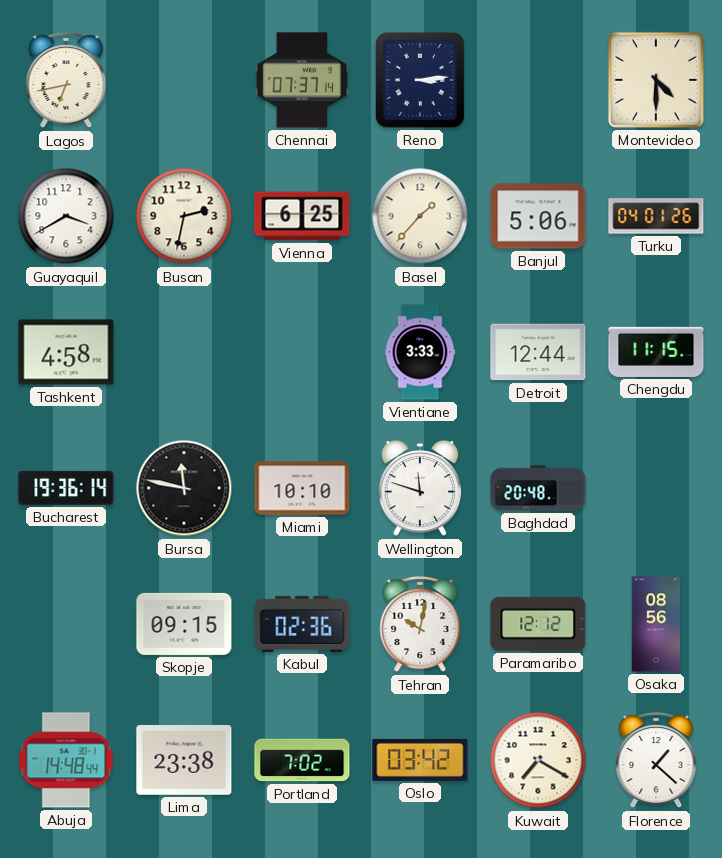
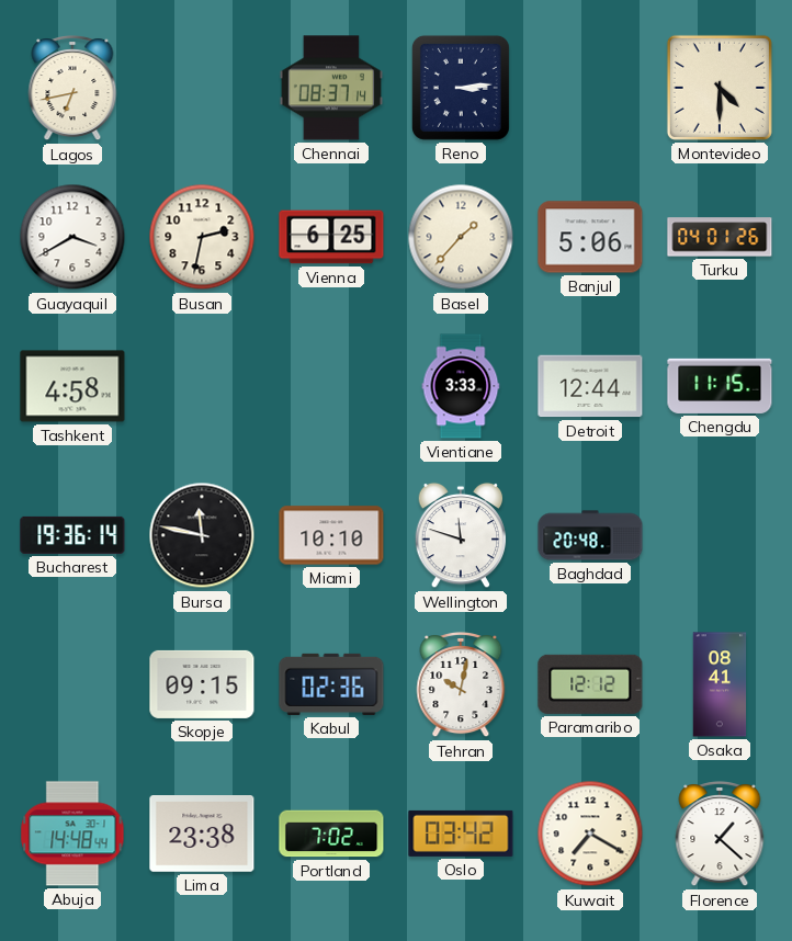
Chennai: 07:37 -> 08:37 (331, 88)
Osaka: 08:56 -> 08:41 (720, 684)
